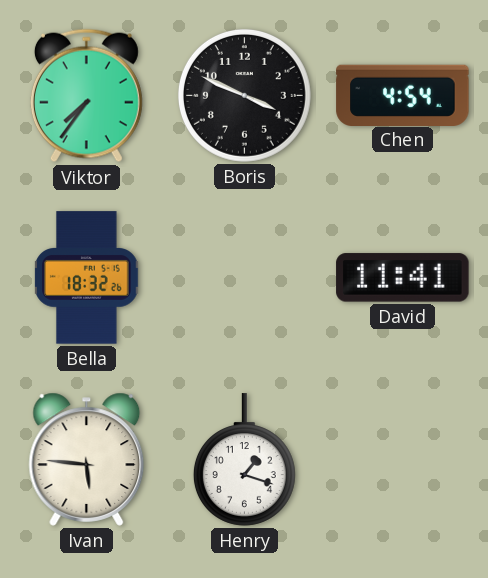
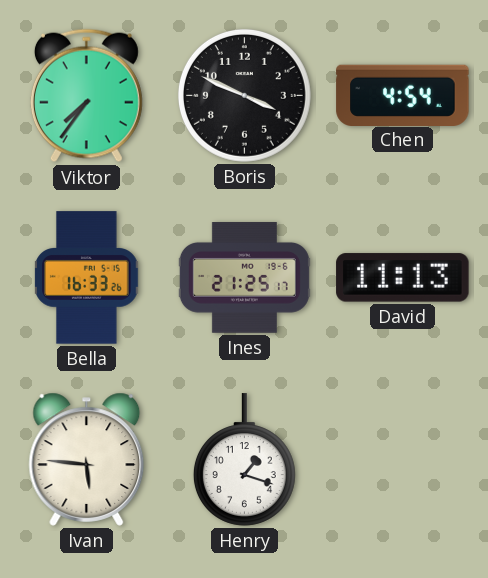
Bella: 18:32 -> 16:33 (87, 278)
Ines: none -> 21:25 (244, 278)
David: 11:41 -> 11:13 (403, 278)
